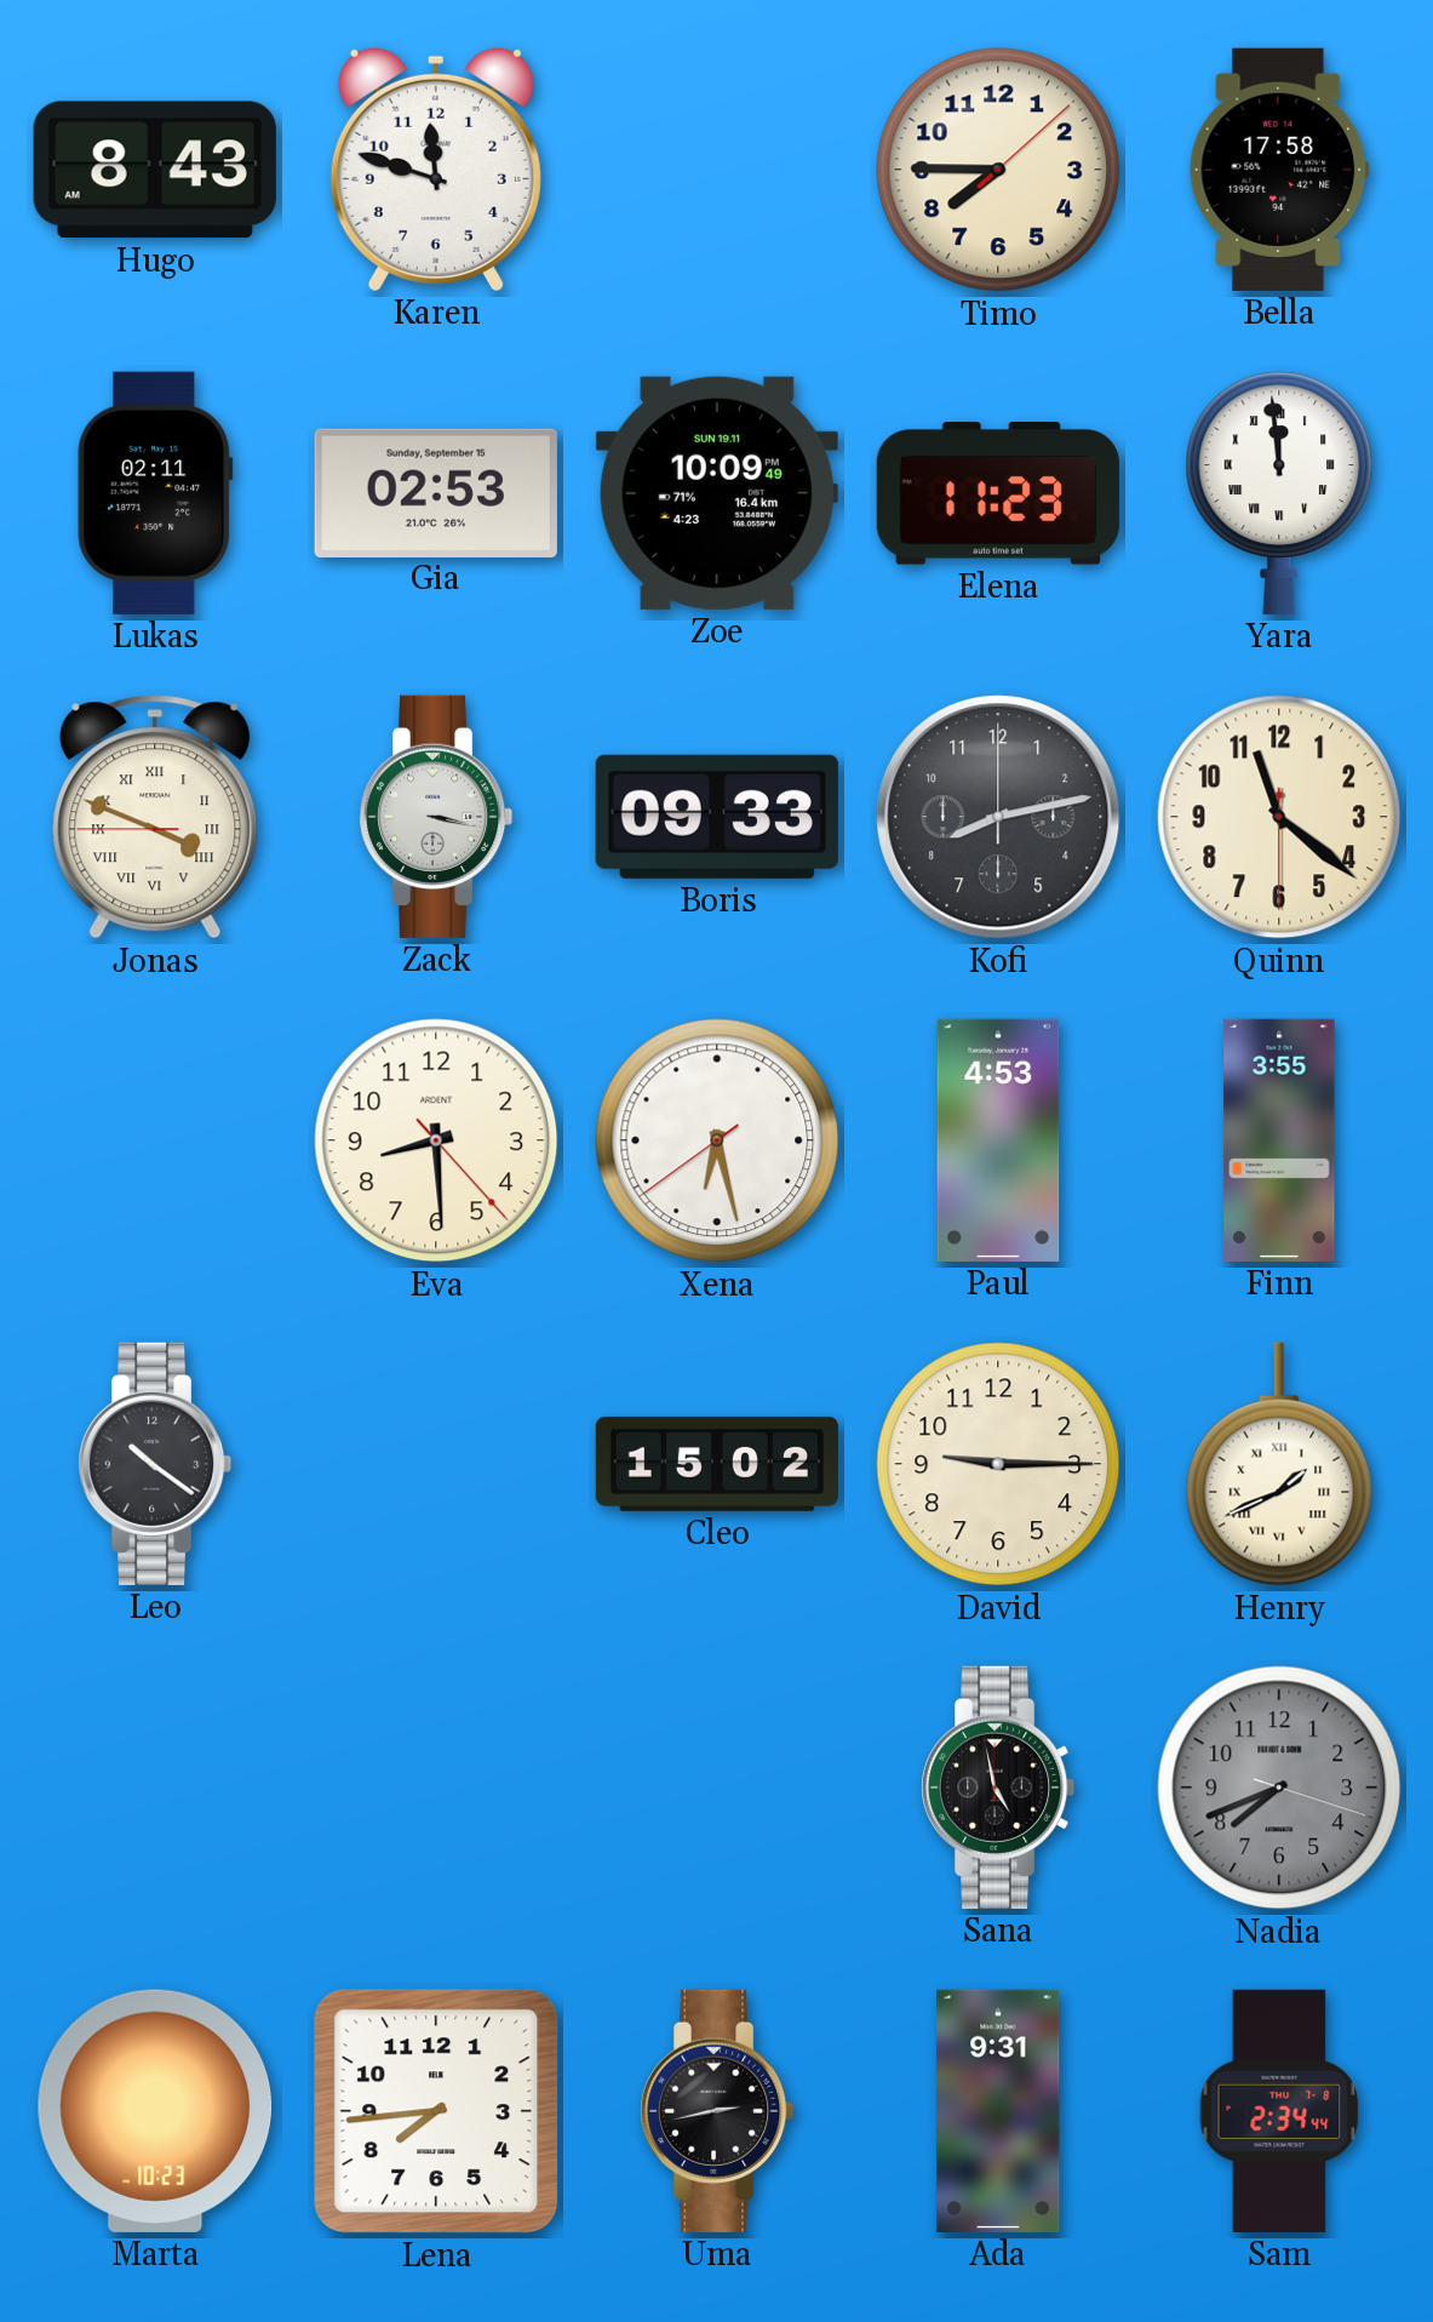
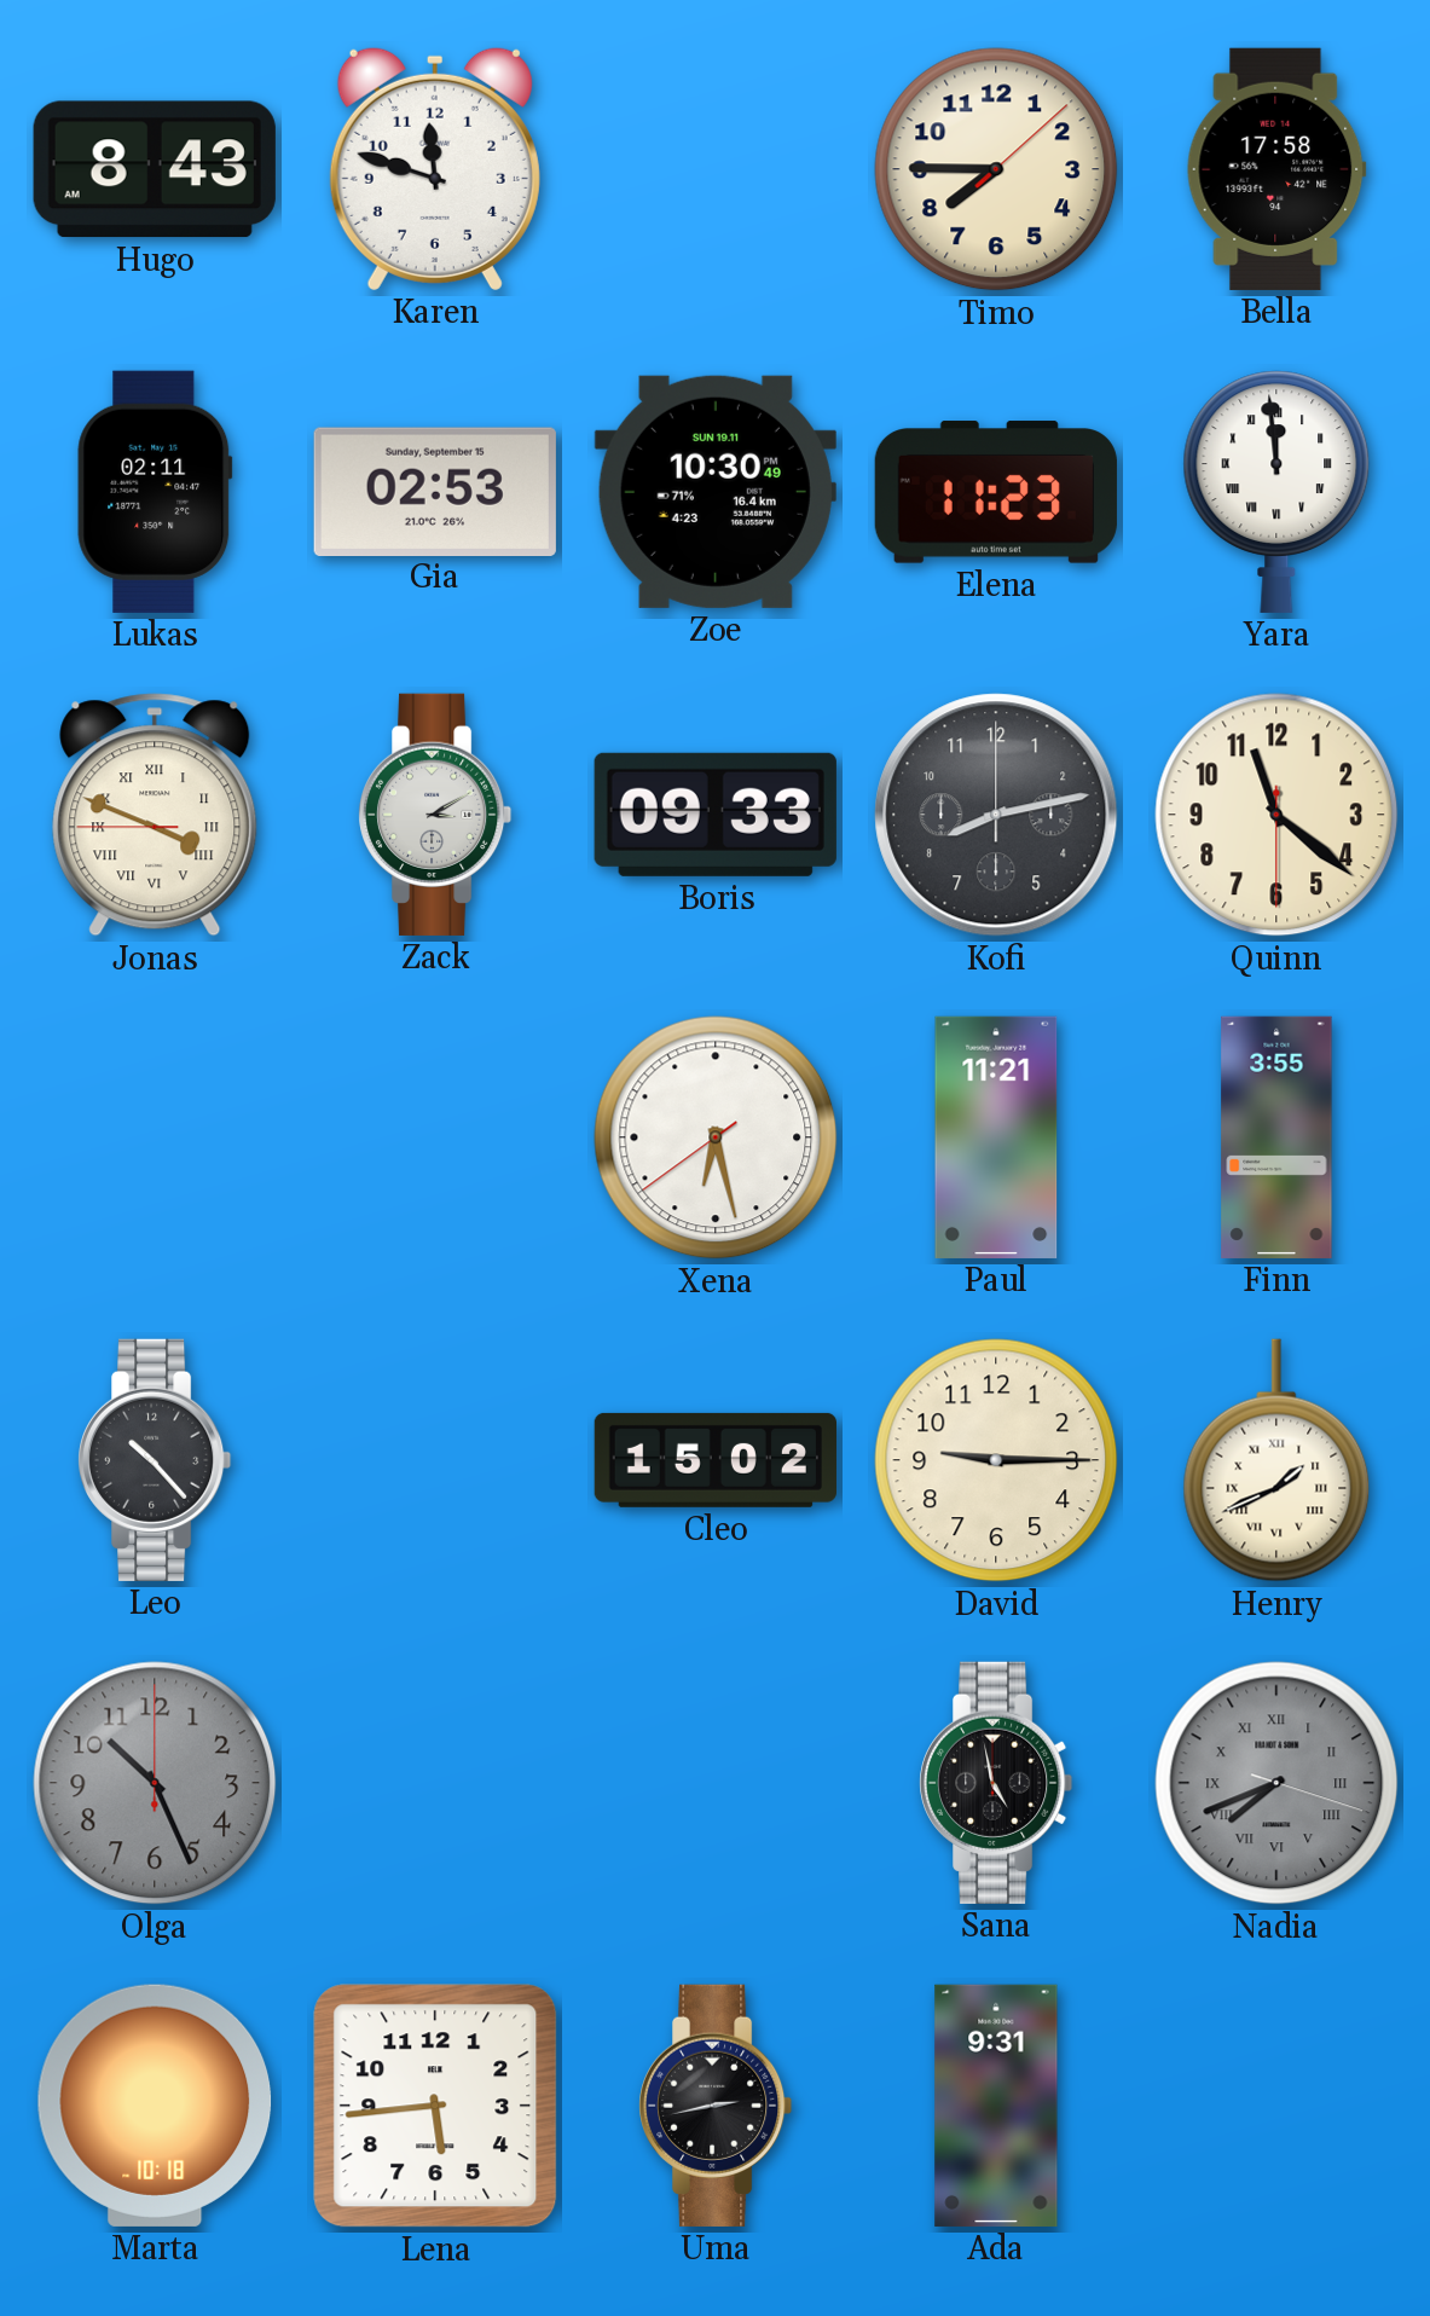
Zoe: 10:09 -> 10:30 (716, 492)
Zack: 3:17 -> 3:10 (436, 815)
Eva: 8:29 -> none (436, 1140)
Paul: 4:53 -> 11:21 (996, 1137)
Leo: 10:21 -> 10:23 (156, 1460)
Olga: none -> 10:26 (155, 1783)
Nadia numerals: Arabic -> Roman (1276, 1783)
Marta: 10:23 -> 10:18 (155, 2106)
Lena: 7:44 -> 5:44 (435, 2106)
Sam: 2:34 -> none (1279, 2111)
